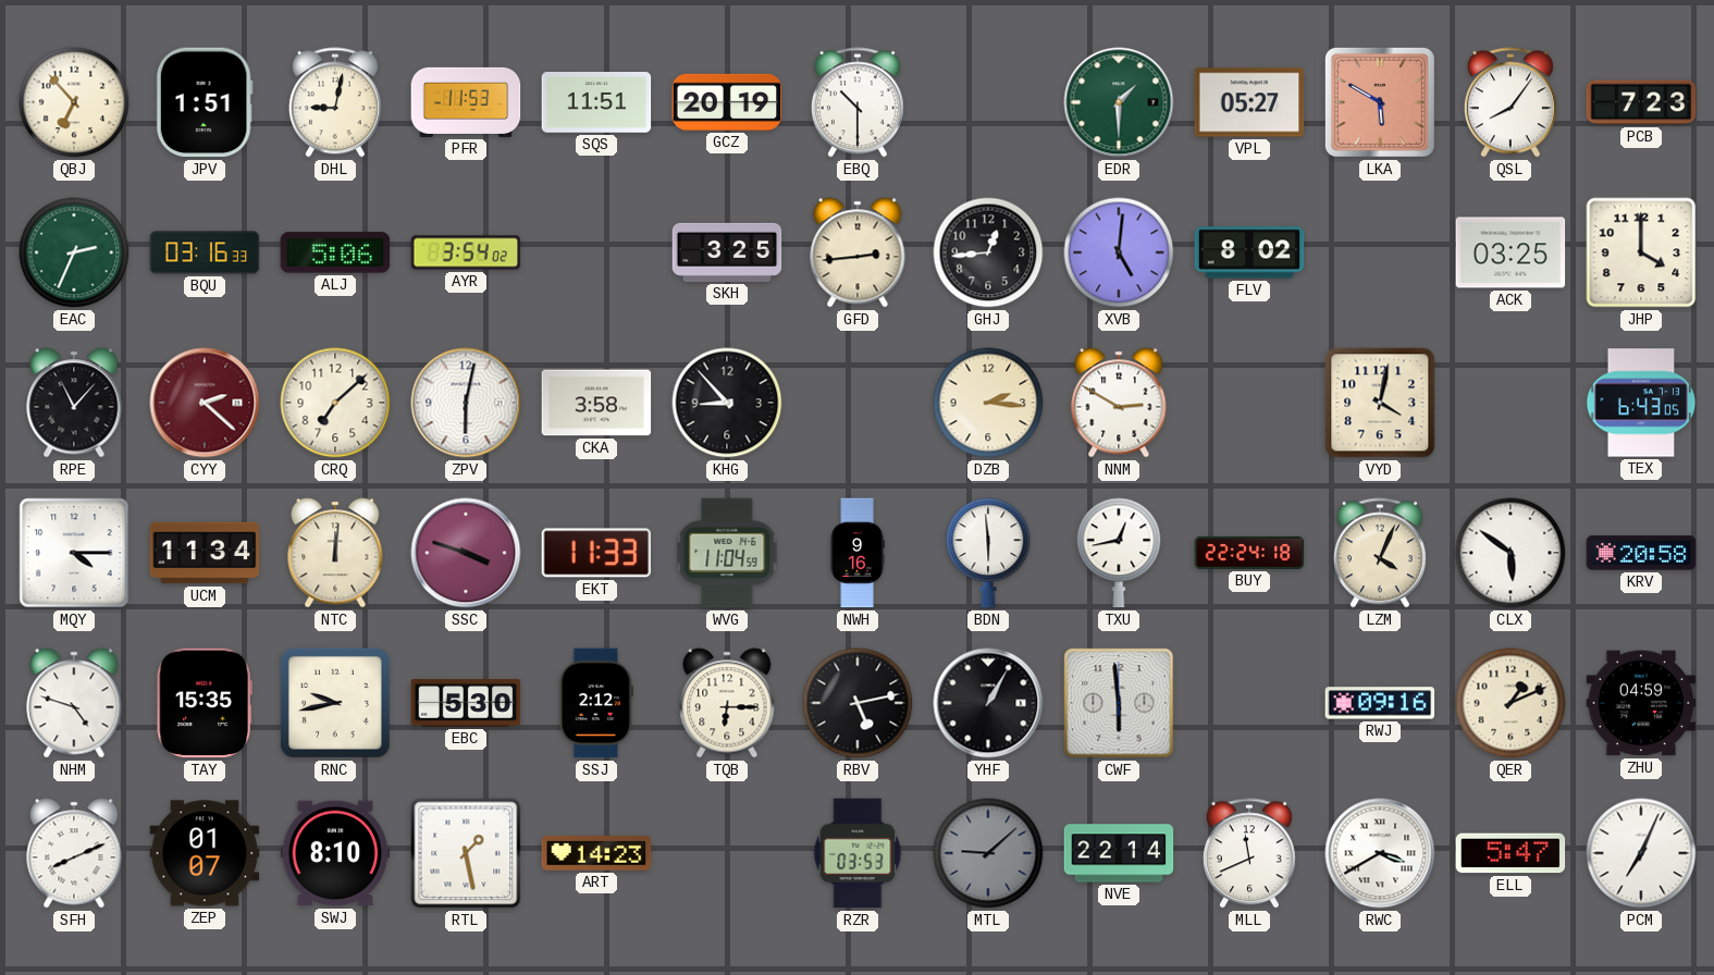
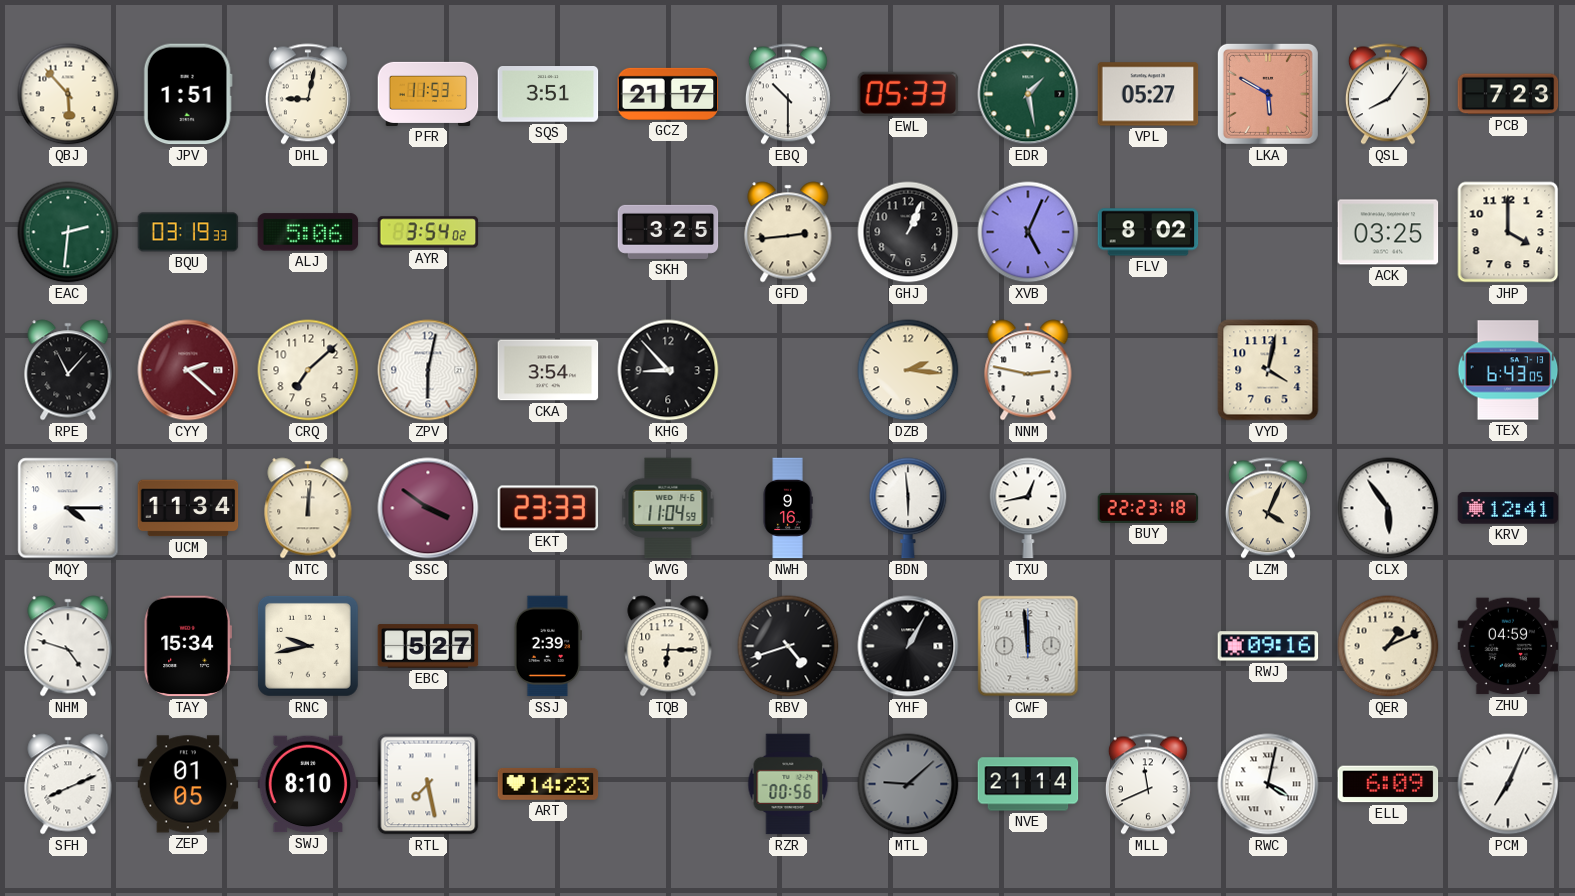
QBJ: 6:53 -> 5:53 (68, 94)
SQS: 11:51 -> 3:51 (548, 94)
GCZ: 20:19 -> 21:17 (668, 94)
EWL: none -> 05:33 (908, 94)
EDR: 1:30 -> 1:28 (1028, 94)
EAC: 2:34 -> 2:31 (68, 232)
BQU: 03:16 -> 03:19 (188, 232)
GHJ: 12:44 -> 1:04 (908, 232)
XVB: 5:01 -> 5:04 (1028, 232)
CKA: 3:58 -> 3:54 (548, 370)
NNM: 2:50 -> 2:47 (1028, 370)
SSC: 3:48 -> 3:51 (428, 508)
EKT: 11:33 -> 23:33 (548, 508)
BUY: 22:24 -> 22:23 (1148, 508)
CLX: 5:51 -> 5:54 (1388, 508)
KRV: 20:58 -> 12:41 (1508, 508)
TAY: 15:35 -> 15:34 (188, 646)
EBC: 5:30 -> 5:27 (428, 646)
SSJ: 2:12 -> 2:39 (548, 646)
RBV: 5:13 -> 4:42 (788, 646)
CWF: 5:59 -> 11:59 (1028, 646)
ZEP: 01:07 -> 01:05 (188, 784)
RTL: 1:28 -> 7:28 (428, 784)
RZR: 03:53 -> 00:56 (788, 784)
NVE: 22:14 -> 21:14 (1028, 784)
RWC: 3:40 -> 4:02 (1268, 784)
ELL: 5:47 -> 6:09 (1388, 784)
